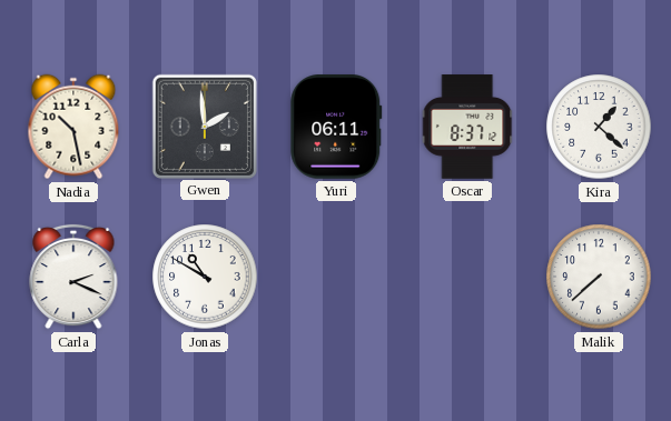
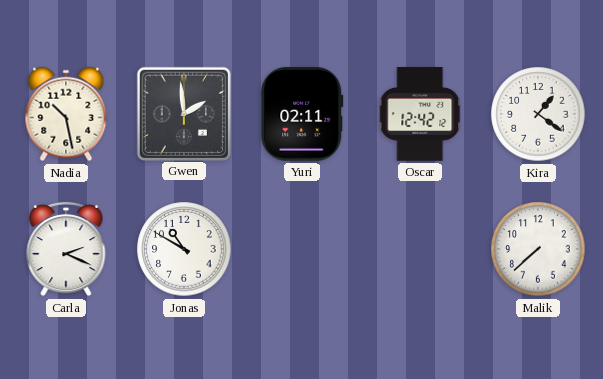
Yuri: 06:11 -> 02:11 (302, 115)
Oscar: 8:37 -> 12:42 (420, 114)
Kira: 1:22 -> 1:21 (538, 114)
